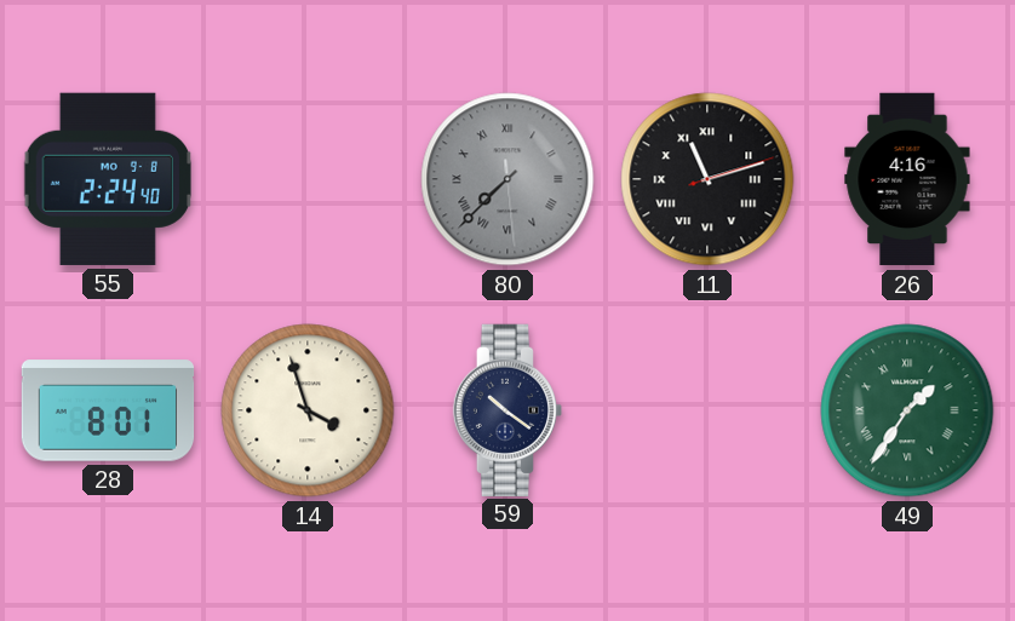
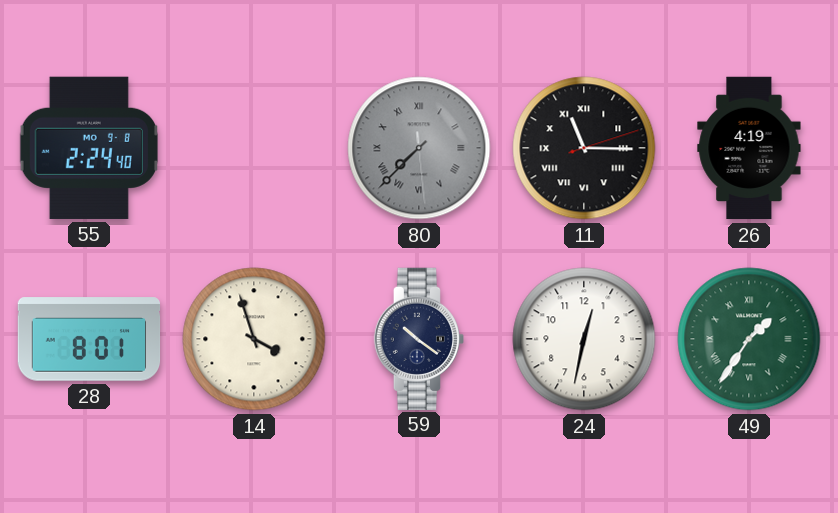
11: 11:12 -> 11:15 (584, 148)
26: 4:16 -> 4:19 (749, 148)
24: none -> 12:32 (584, 339)
